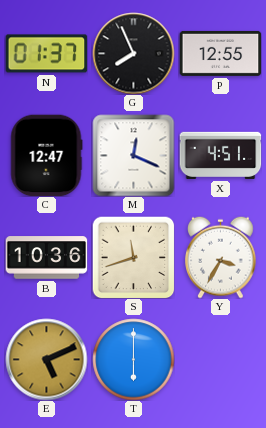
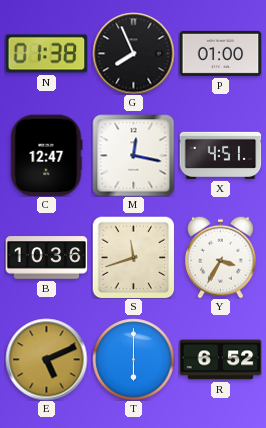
N: 01:37 -> 01:38 (46, 54)
P: 12:55 -> 01:00 (220, 53)
M: 12:19 -> 12:17 (133, 155)
R: none -> 6:52 (220, 360)
